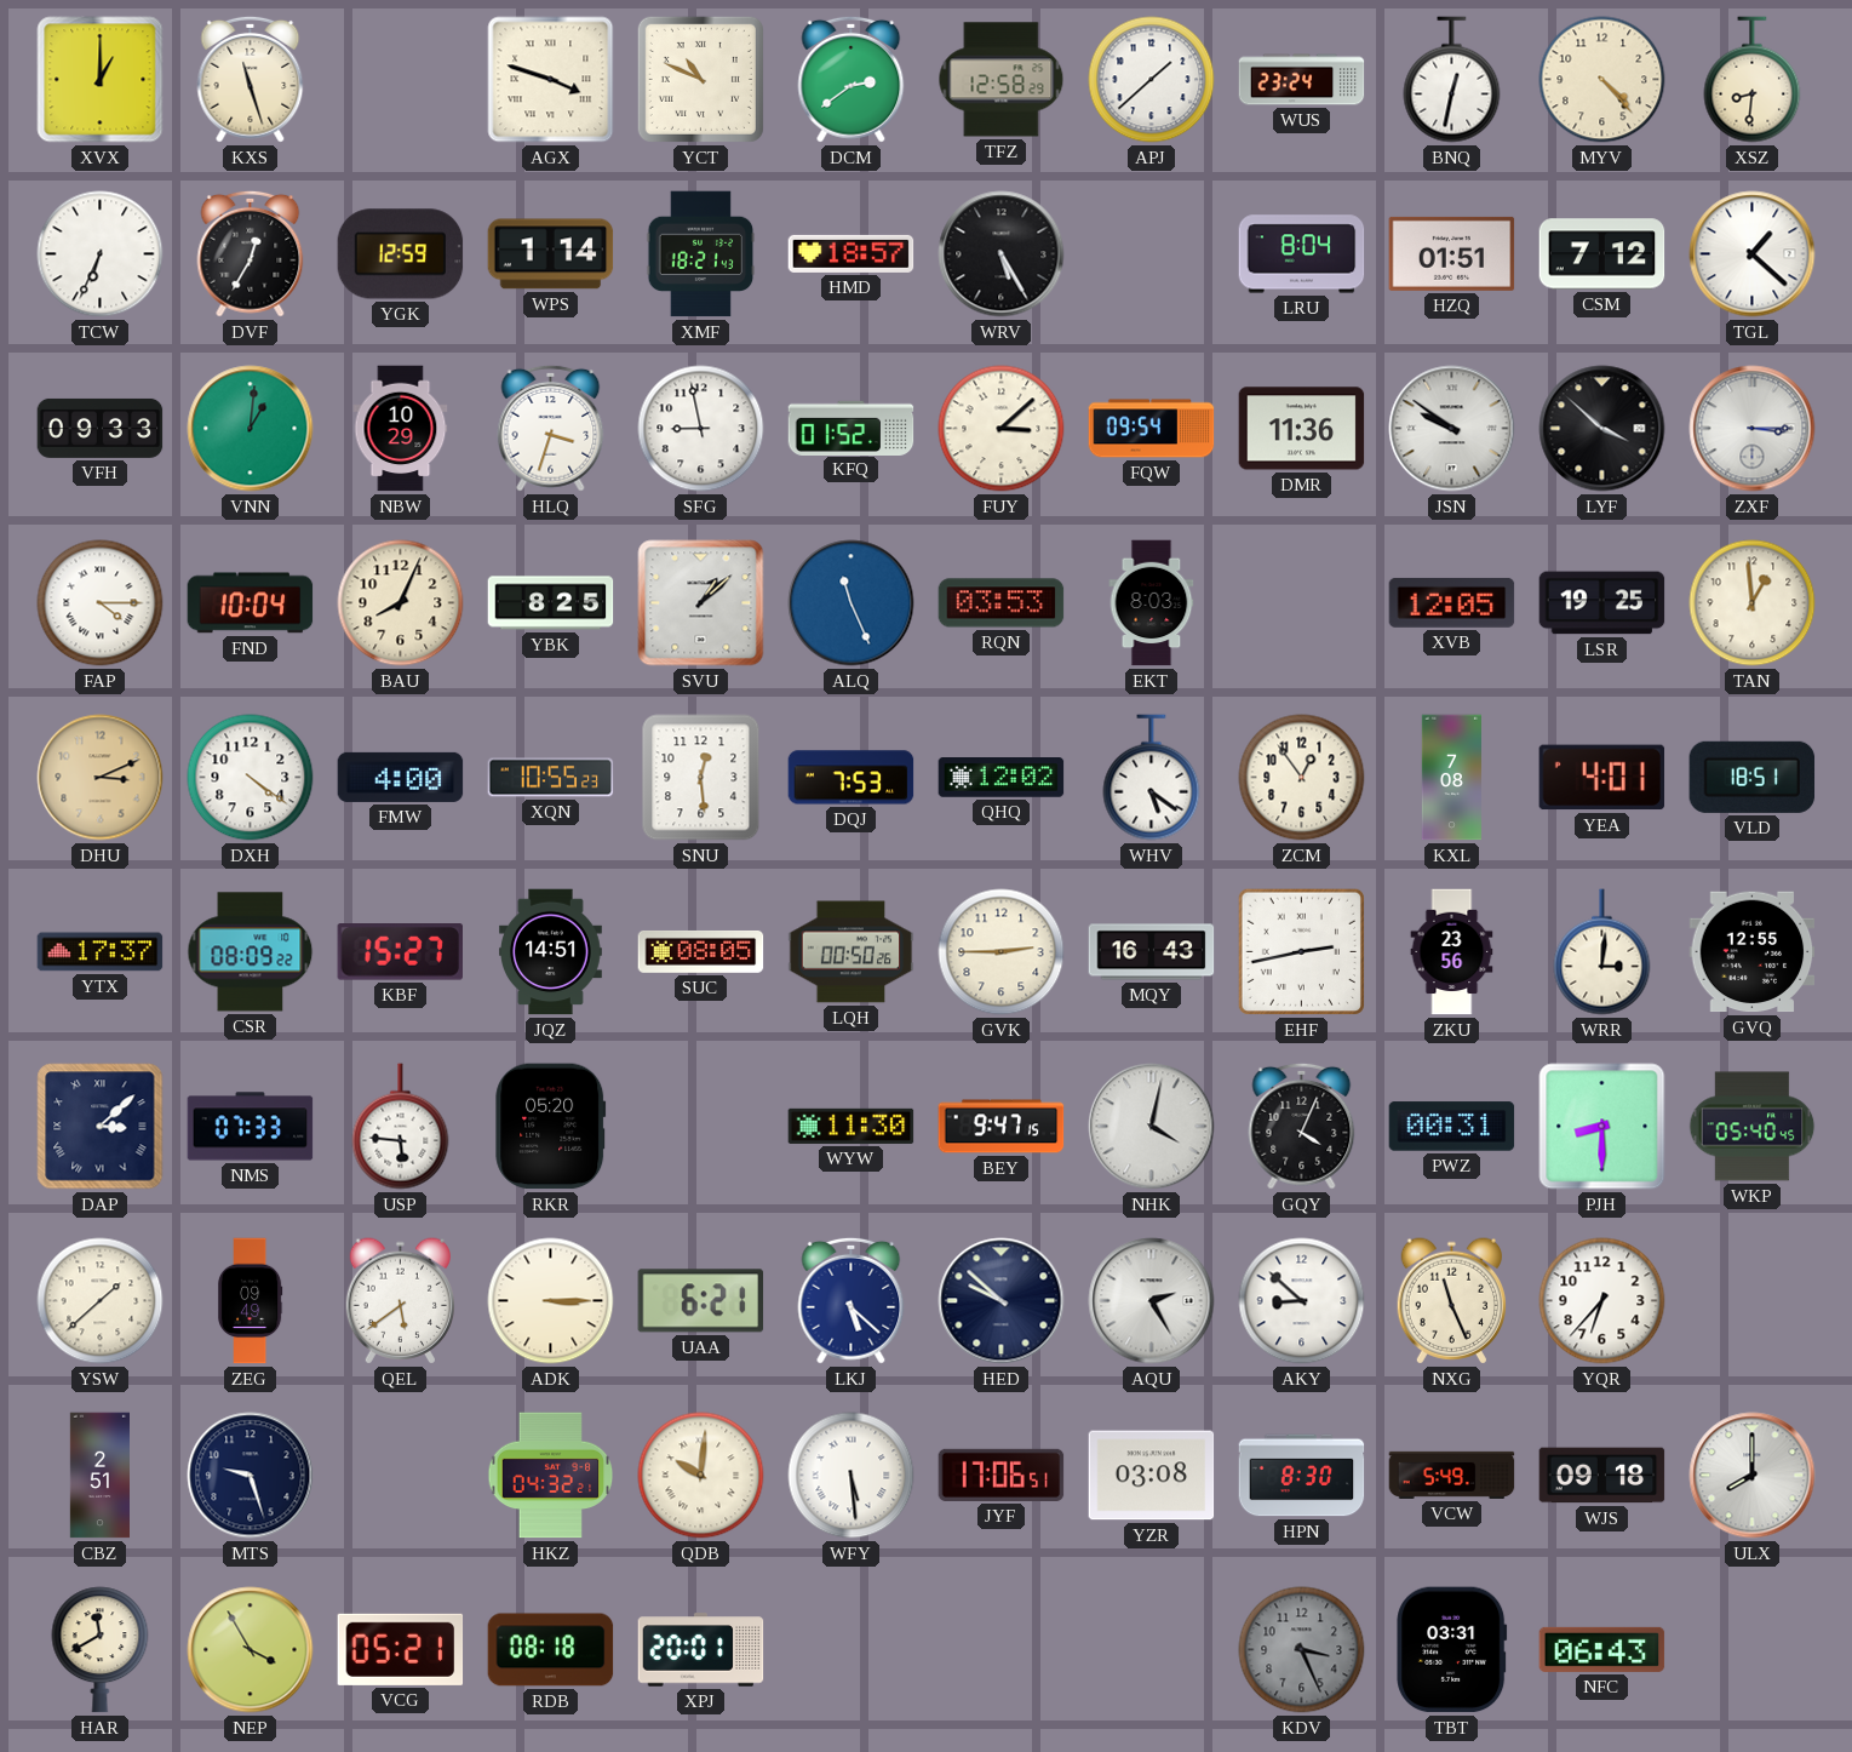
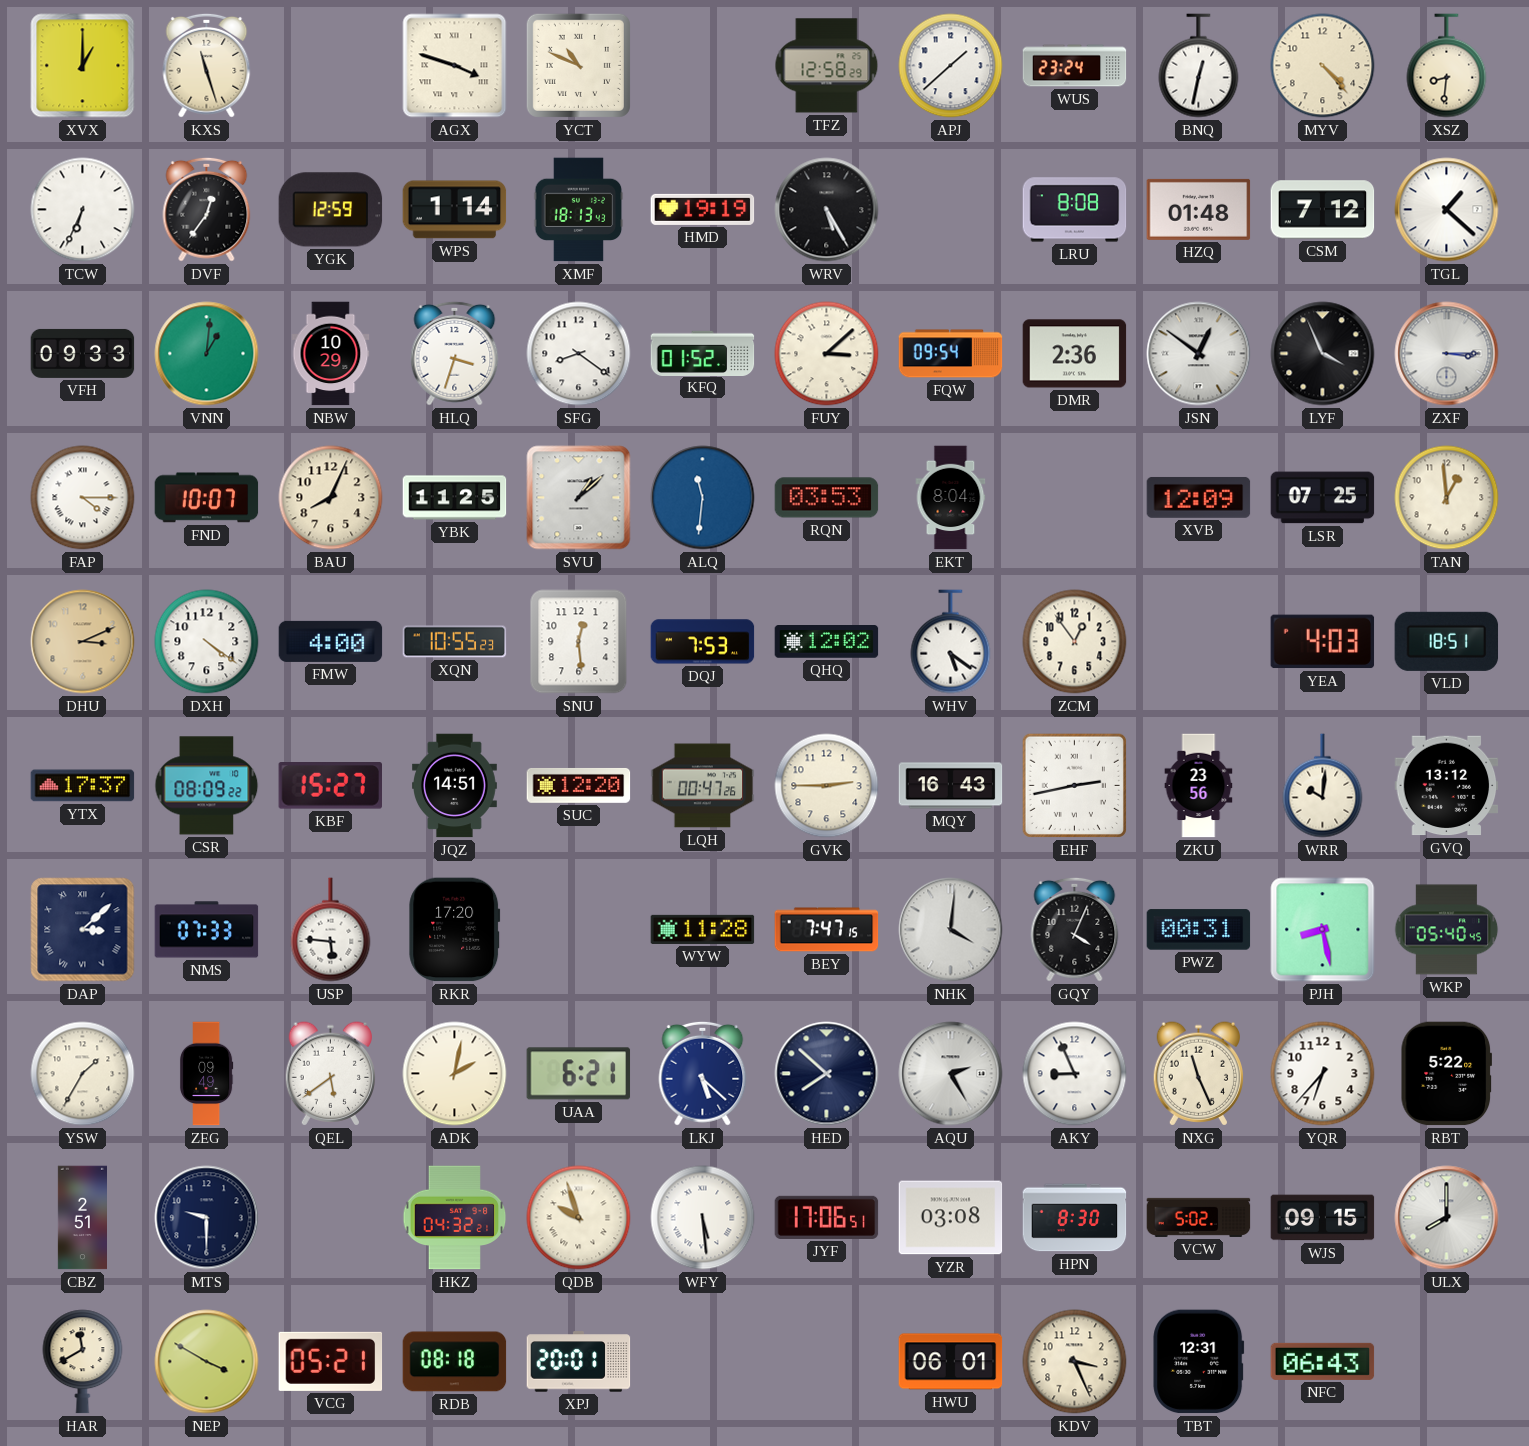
DCM: 2:39 -> none (852, 79)
DVF: 12:35 -> 12:36 (207, 209)
XMF: 18:21 -> 18:13 (579, 210)
HMD: 18:57 -> 19:19 (703, 209)
LRU: 8:04 -> 8:08 (1075, 210)
HZQ: 01:51 -> 01:48 (1199, 209)
SFG: 8:58 -> 8:21 (579, 354)
DMR: 11:36 -> 2:36 (1075, 354)
JSN: 9:51 -> 12:51 (1199, 354)
LYF: 3:52 -> 3:56 (1323, 354)
FND: 10:04 -> 10:07 (207, 498)
YBK: 8:25 -> 11:25 (455, 498)
ALQ: 11:26 -> 11:31 (703, 498)
EKT: 8:03 -> 8:04 (951, 498)
XVB: 12:05 -> 12:09 (1199, 498)
LSR: 19:25 -> 07:25 (1323, 498)
KXL: 7:08 -> none (1451, 778)
YEA: 4:01 -> 4:03 (1323, 642)
SUC: 08:05 -> 12:20 (579, 785)
LQH: 00:50 -> 00:47 (703, 786)
WRR: 3:01 -> 10:01 (1323, 786)
GVQ: 12:55 -> 13:12 (1447, 786)
RKR: 05:20 -> 17:20 (455, 930)
WYW: 11:30 -> 11:28 (703, 929)
BEY: 9:47 -> 7:47 (827, 930)
NHK: 4:02 -> 4:01 (951, 930)
PJH: 8:30 -> 8:28 (1323, 930)
YSW: 1:38 -> 1:35 (83, 1074)
ADK: 3:15 -> 2:02 (455, 1074)
HED: 9:52 -> 7:52 (827, 1074)
AKY: 8:52 -> 8:56 (1075, 1074)
RBT: none -> 5:22 (1446, 1074)
MTS: 9:27 -> 9:30 (207, 1218)
QDB: 10:01 -> 9:57 (579, 1218)
VCW: 5:49 -> 5:02 (1199, 1217)
WJS: 09:18 -> 09:15 (1323, 1218)
NEP: 3:55 -> 3:50 (207, 1362)
HWU: none -> 06:01 (951, 1362)
KDV dial: grey -> cream (1075, 1362)
TBT: 03:31 -> 12:31 (1199, 1362)
